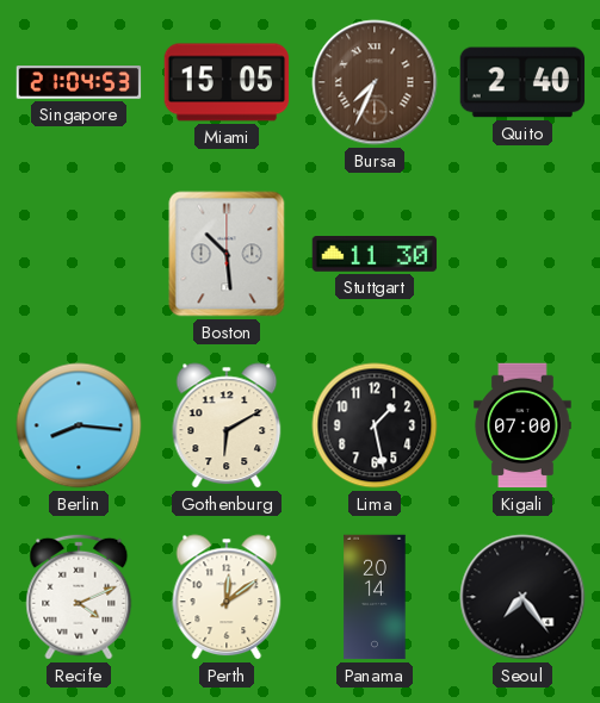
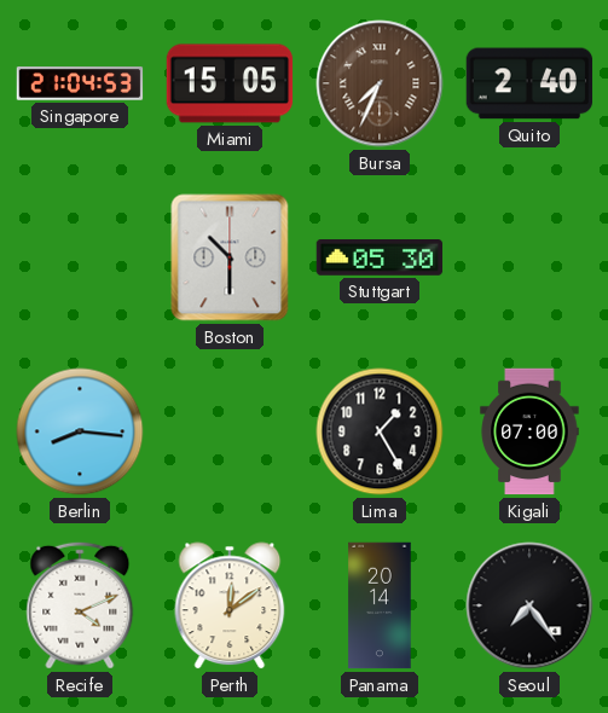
Boston: 10:29 -> 10:30 (230, 257)
Stuttgart: 11:30 -> 05:30 (380, 259)
Gothenburg: 6:10 -> none (227, 425)
Lima: 1:28 -> 1:25 (380, 431)
